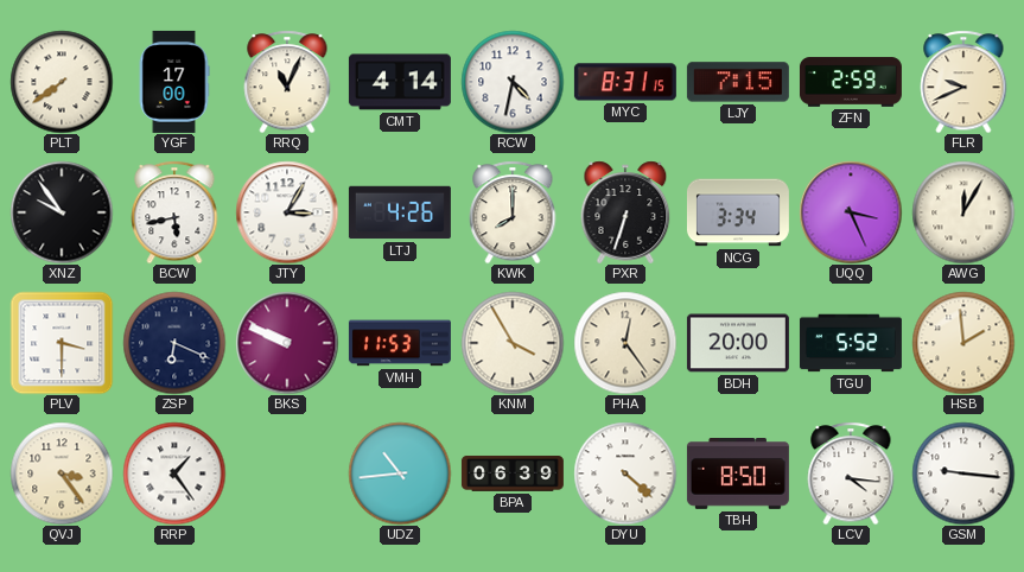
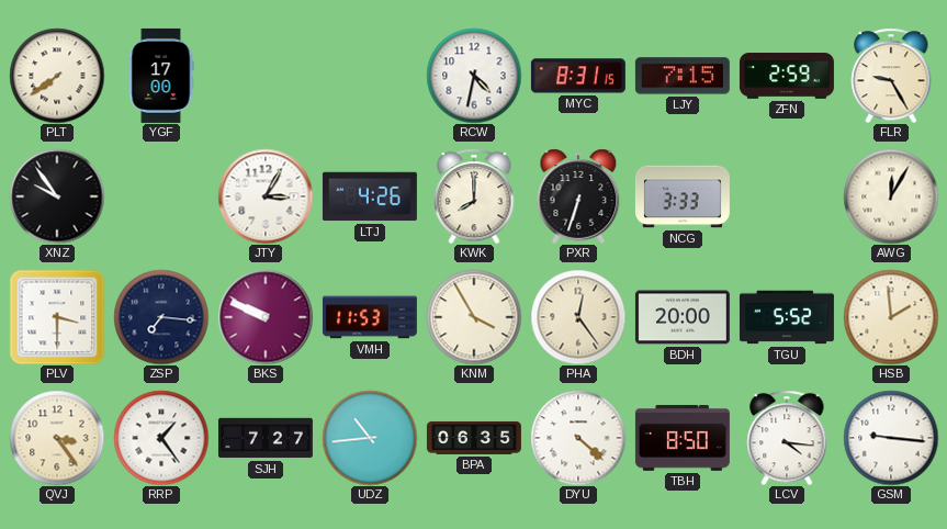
RRQ: 11:04 -> none (287, 82)
CMT: 4:14 -> none (400, 82)
FLR: 9:41 -> 9:25 (891, 76)
BCW: 5:43 -> none (174, 212)
NCG: 3:34 -> 3:33 (683, 196)
UQQ: 3:26 -> none (851, 212)
ZSP: 6:19 -> 7:16 (161, 317)
SJH: none -> 7:27 (266, 438)
BPA: 06:39 -> 06:35 (474, 438)
